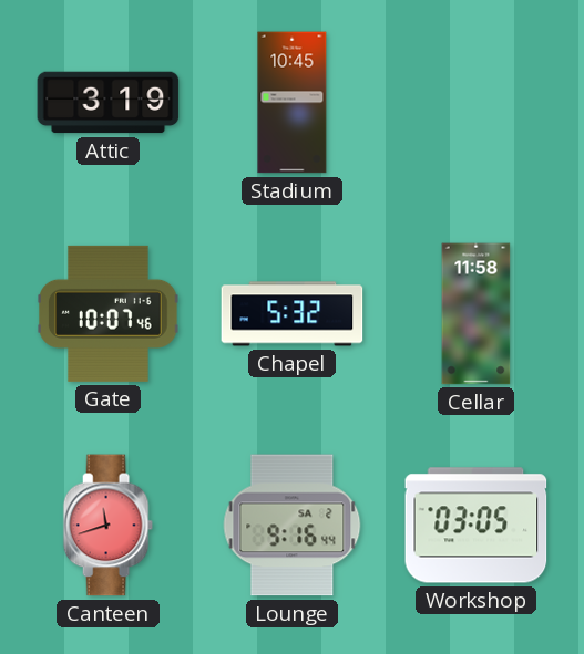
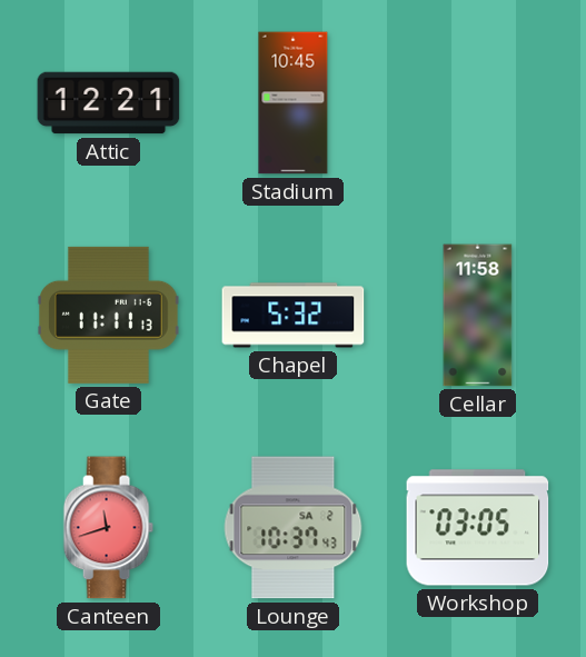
Attic: 3:19 -> 12:21 (109, 103)
Gate: 10:07 -> 11:11 (109, 315)
Lounge: 9:16 -> 10:37 (294, 528)
